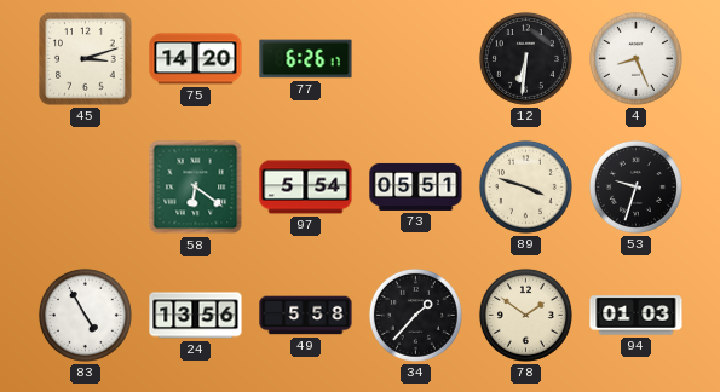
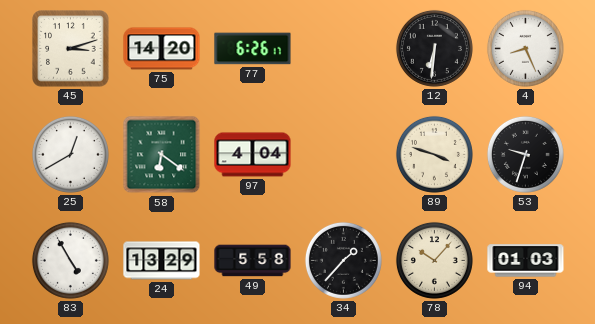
25: none -> 12:40 (70, 154)
97: 5:54 -> 4:04 (253, 155)
73: 05:51 -> none (416, 186)
24: 13:56 -> 13:29 (162, 261)
78: 1:51 -> 10:07 (434, 260)
